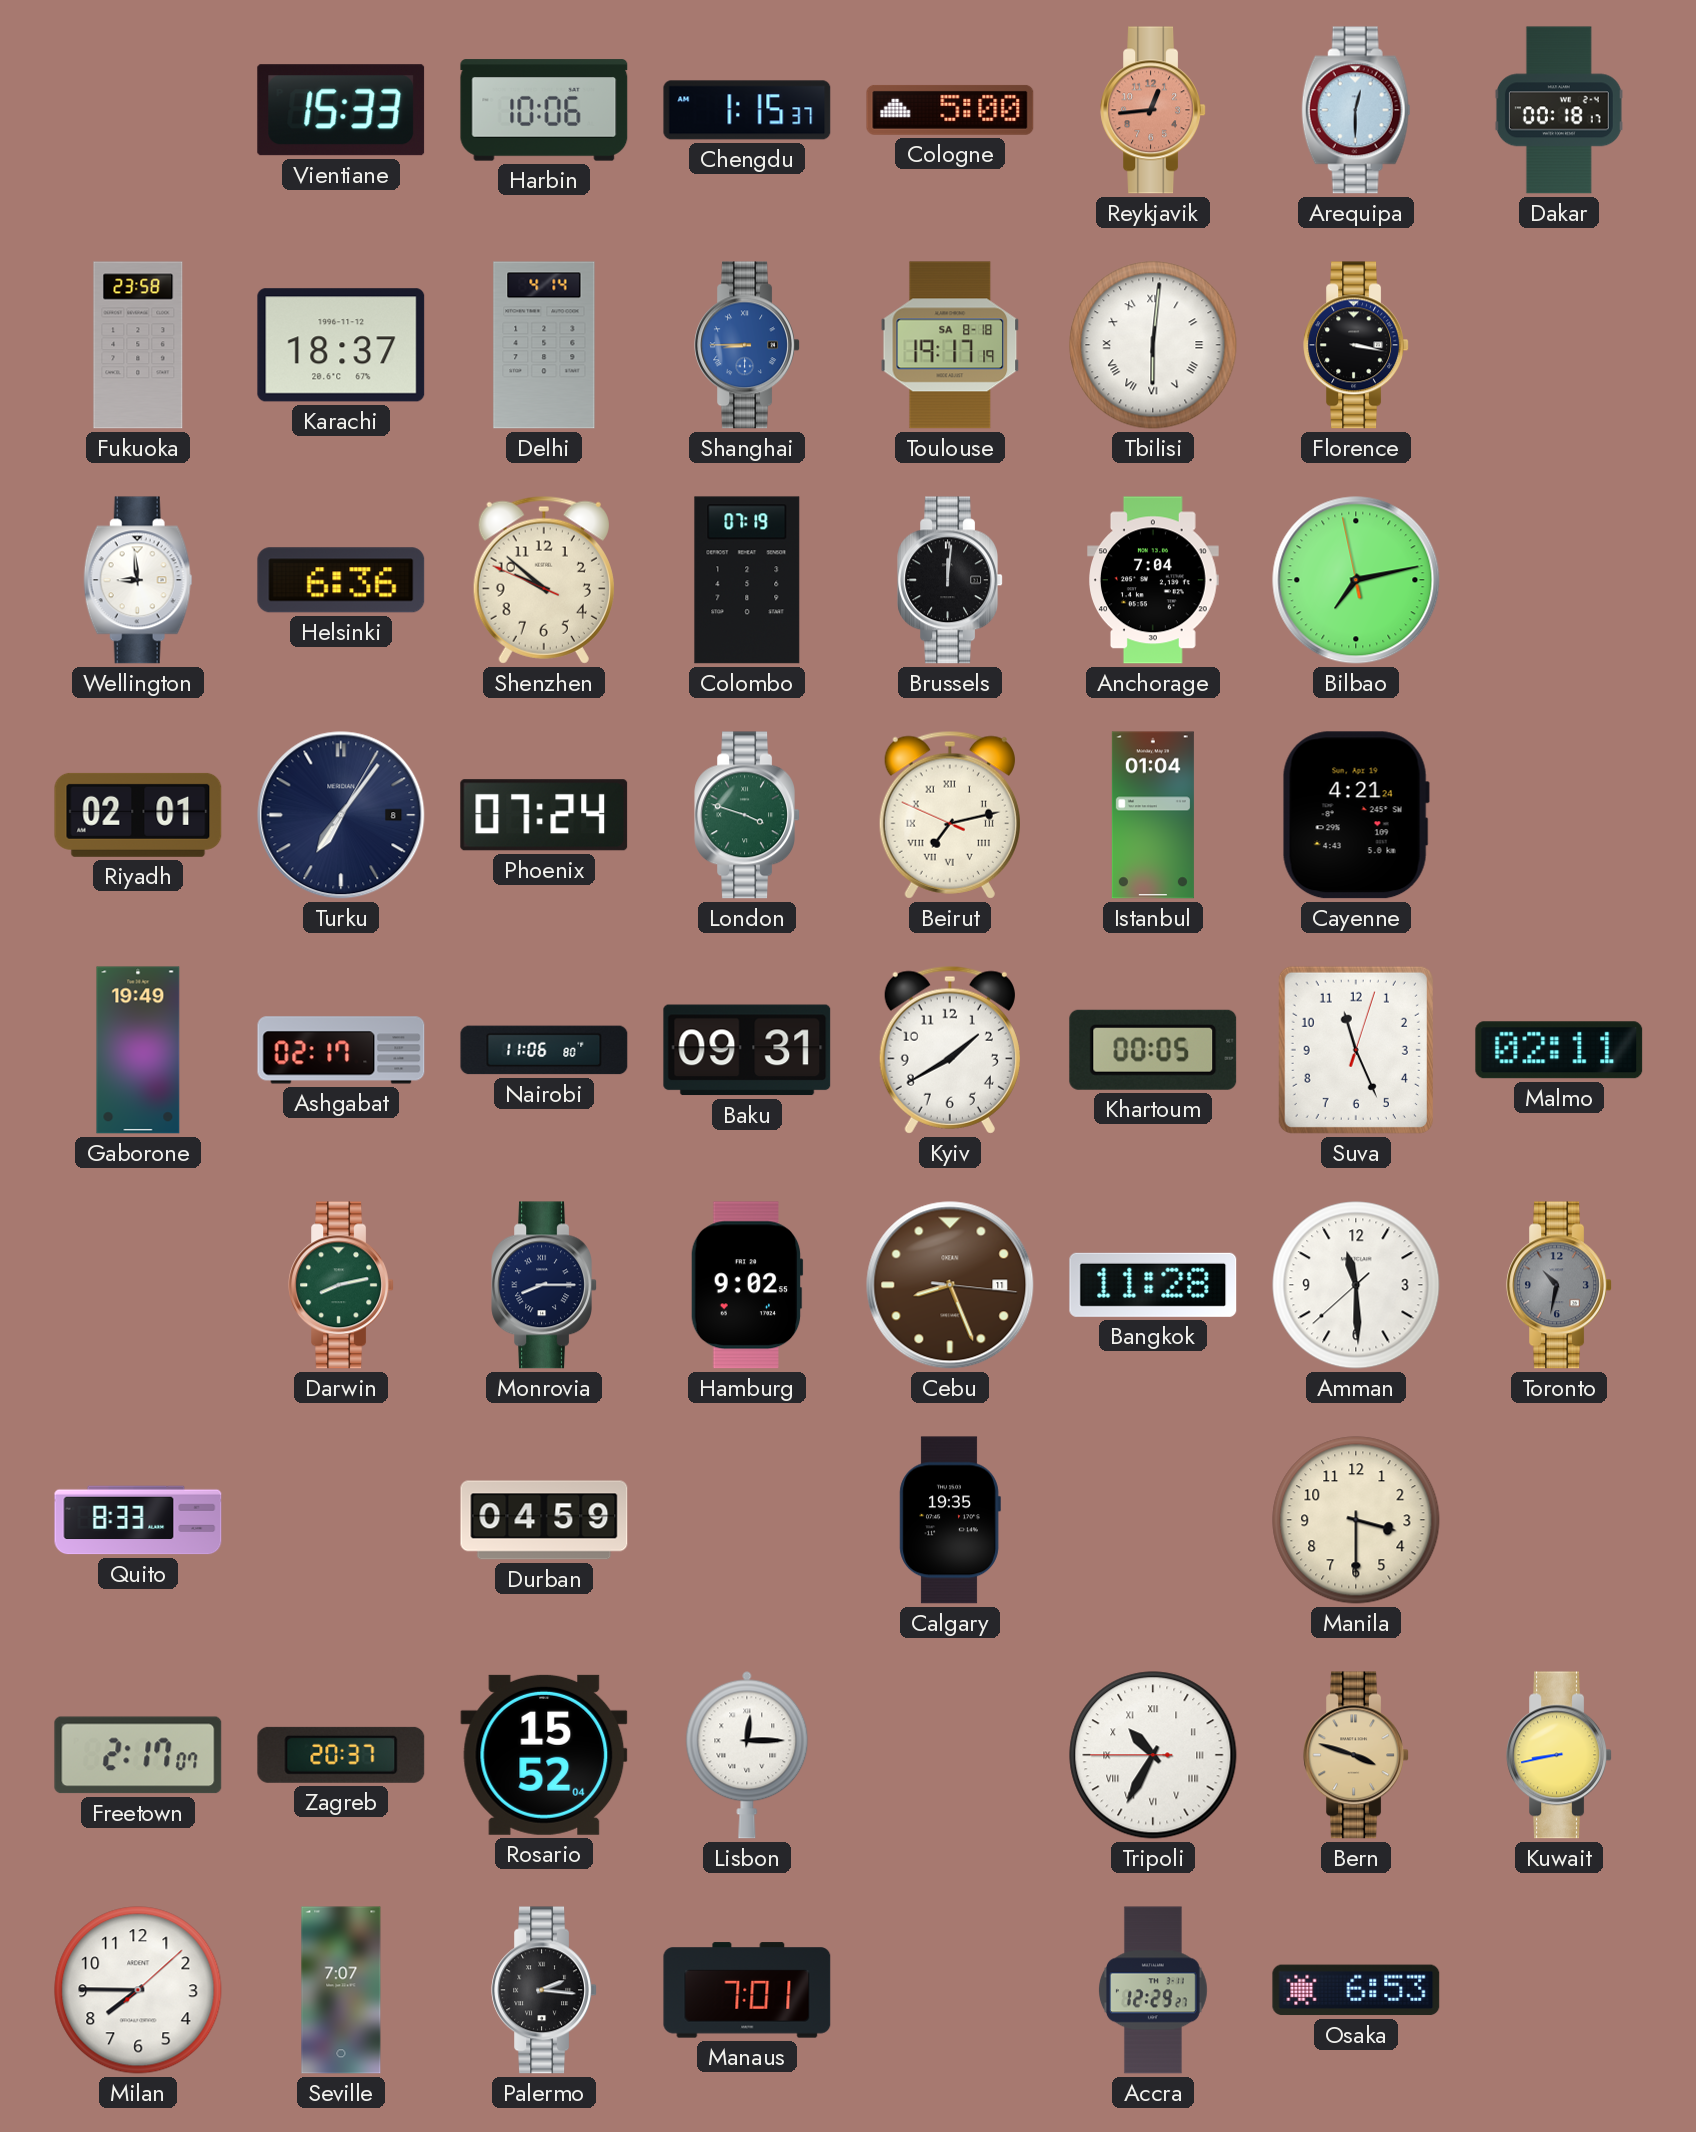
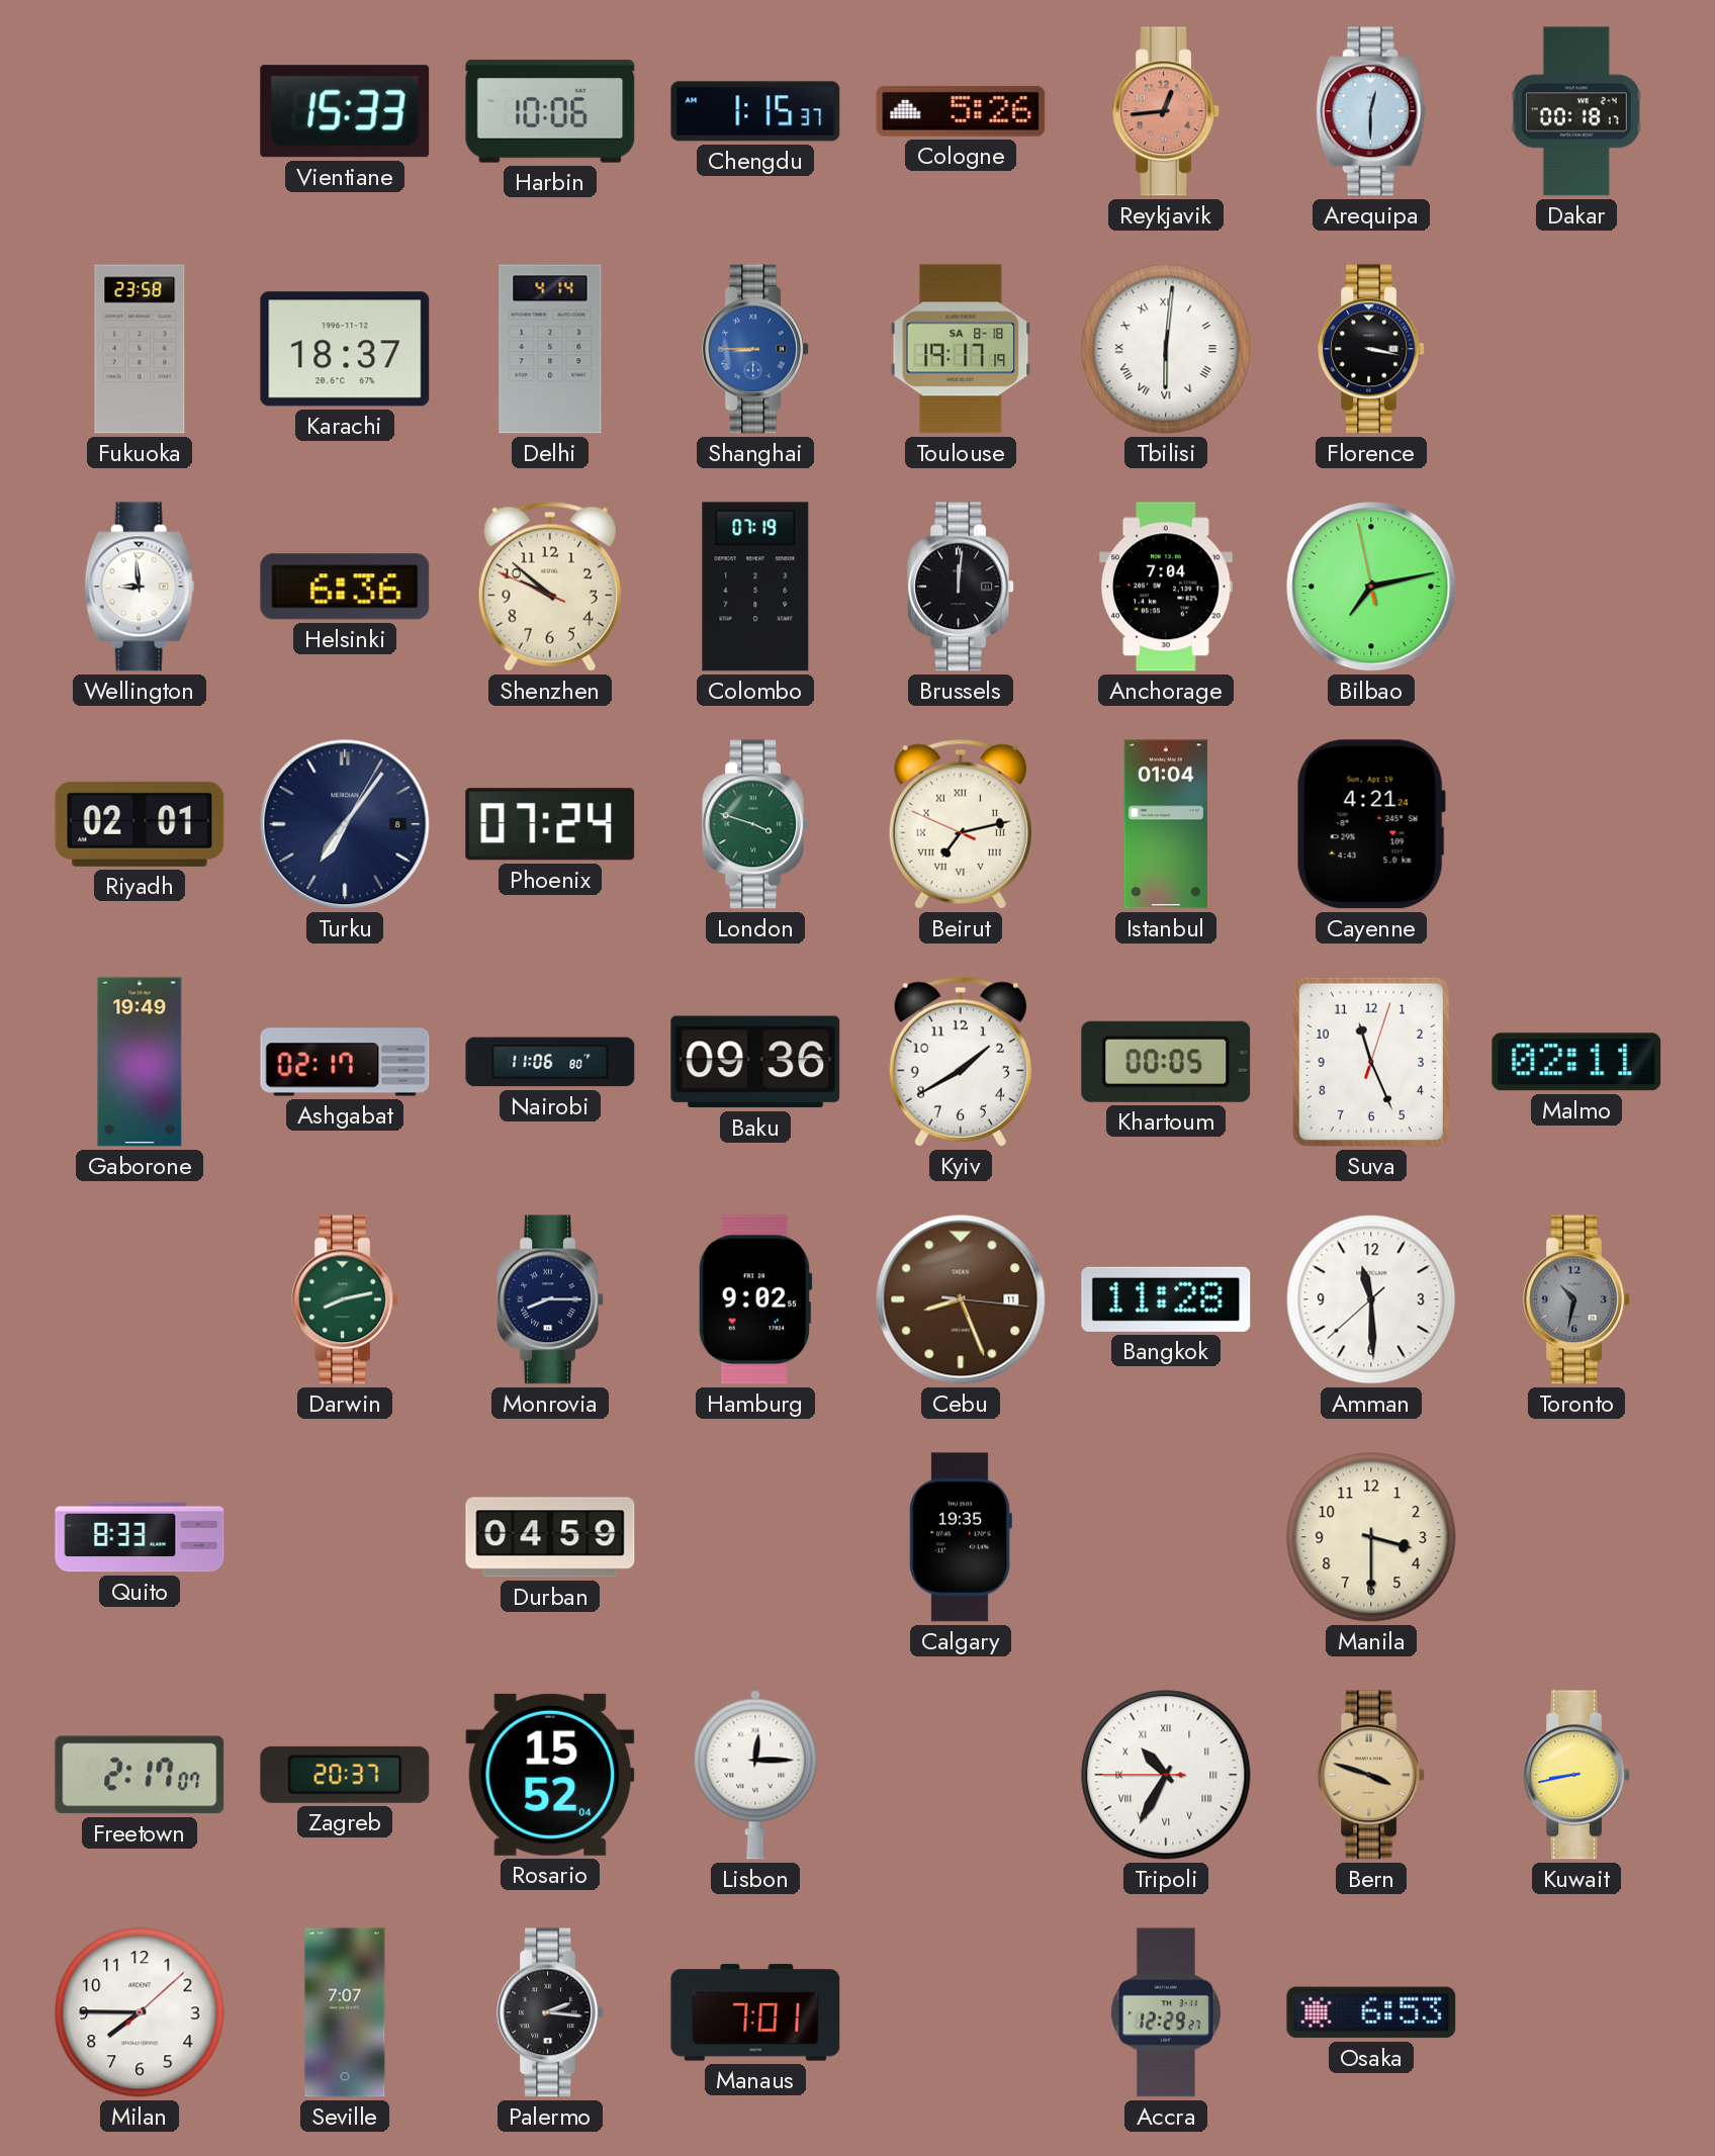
Cologne: 5:00 -> 5:26 (961, 111)
Baku: 09:31 -> 09:36 (755, 1062)
